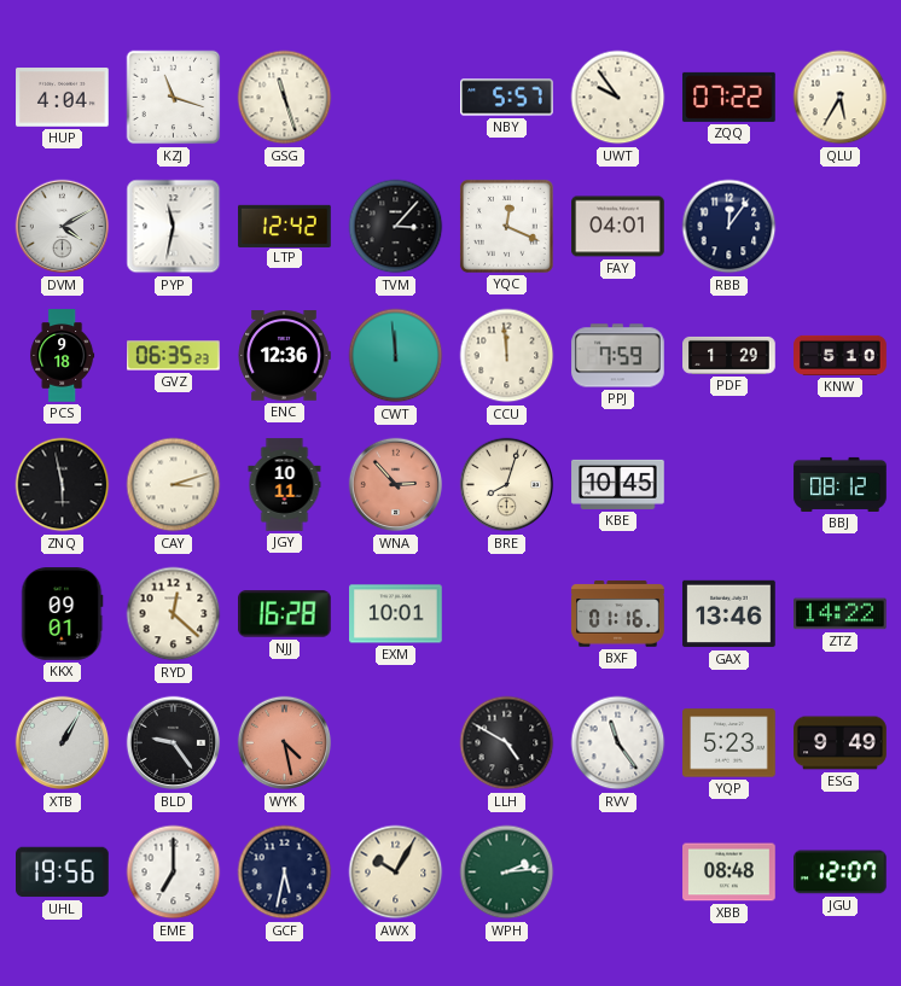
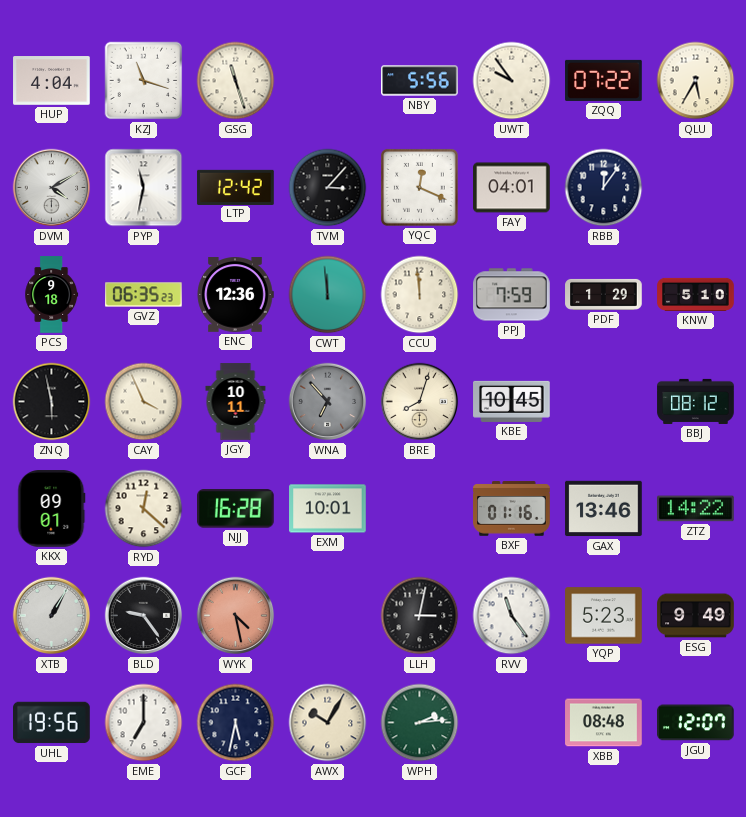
NBY: 5:57 -> 5:56 (420, 81)
CAY: 3:12 -> 3:56 (144, 402)
WNA: 2:53 -> 6:53 (328, 402)
WNA dial: salmon -> grey (328, 402)
LLH: 4:50 -> 3:02 (420, 616)
